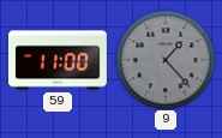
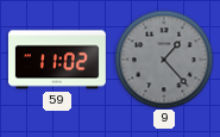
59: 11:00 -> 11:02 (57, 60)
